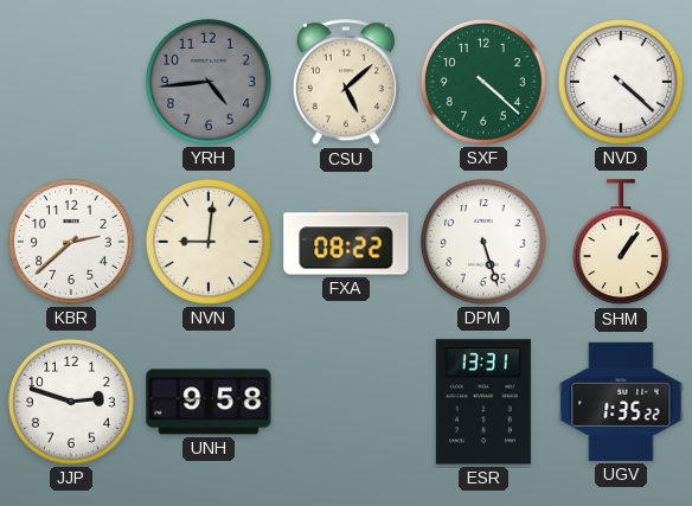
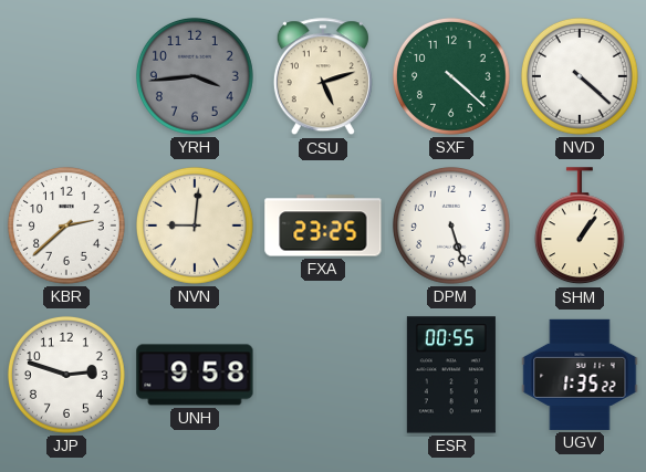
YRH: 4:44 -> 3:44 (195, 76)
CSU: 5:08 -> 5:12 (323, 77)
FXA: 08:22 -> 23:25 (323, 225)
ESR: 13:31 -> 00:55 (451, 375)
